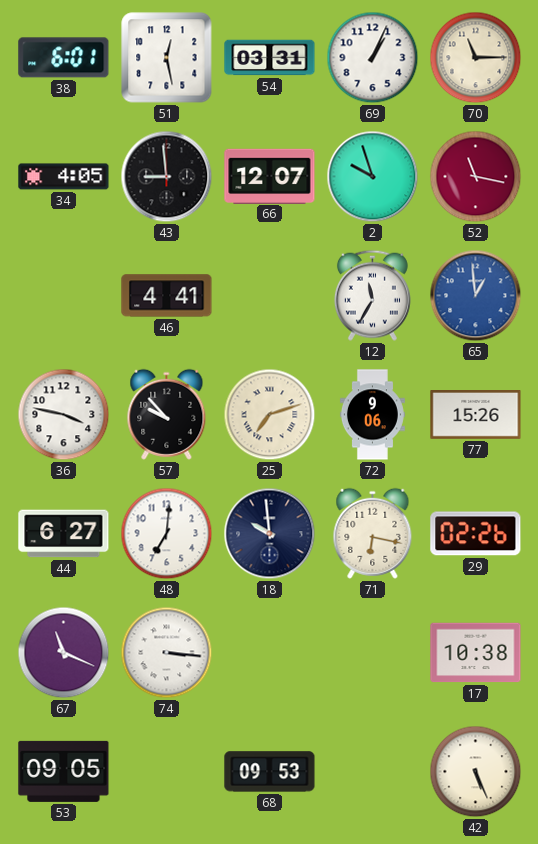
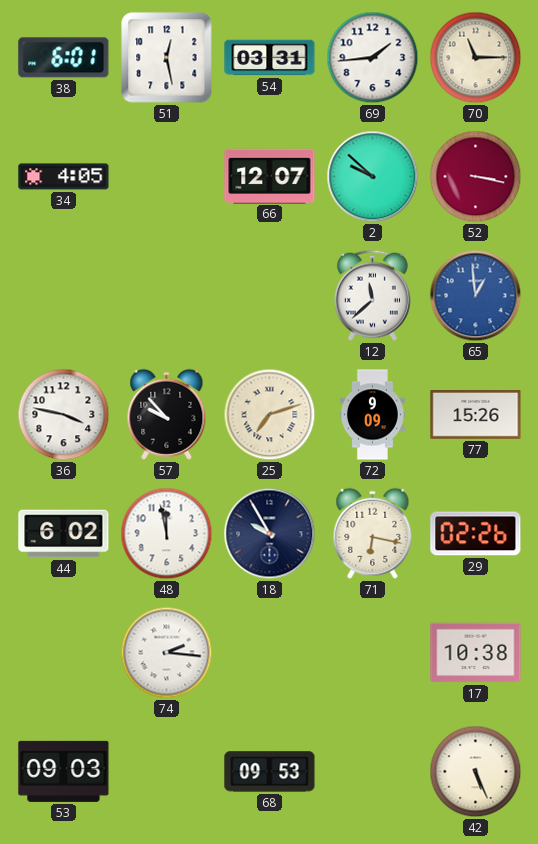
69: 1:04 -> 1:44 (373, 58)
43: 8:59 -> none (167, 177)
2: 9:57 -> 9:52 (373, 177)
52: 11:17 -> 3:17 (476, 177)
46: 4:41 -> none (167, 296)
12: 11:35 -> 11:38 (372, 295)
72: 9:06 -> 9:09 (372, 415)
44: 6:27 -> 6:02 (64, 534)
48: 7:01 -> 11:58 (167, 534)
18: 9:59 -> 9:55 (270, 534)
67: 11:19 -> none (64, 653)
74: 3:16 -> 2:16 (167, 653)
53: 09:05 -> 09:03 (64, 771)
